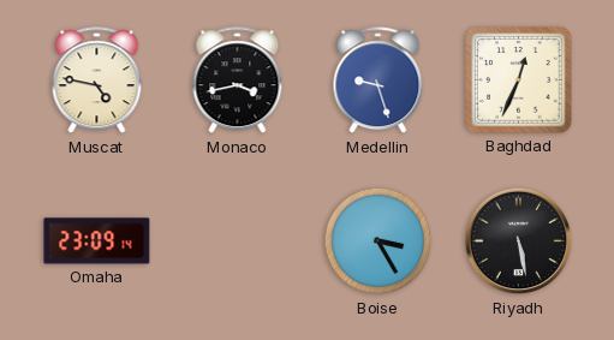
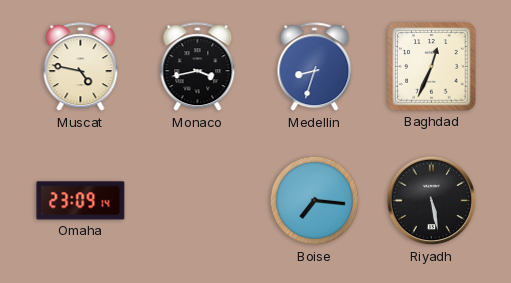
Medellin: 9:27 -> 8:33 (315, 67)
Boise: 3:25 -> 7:16 (315, 201)
